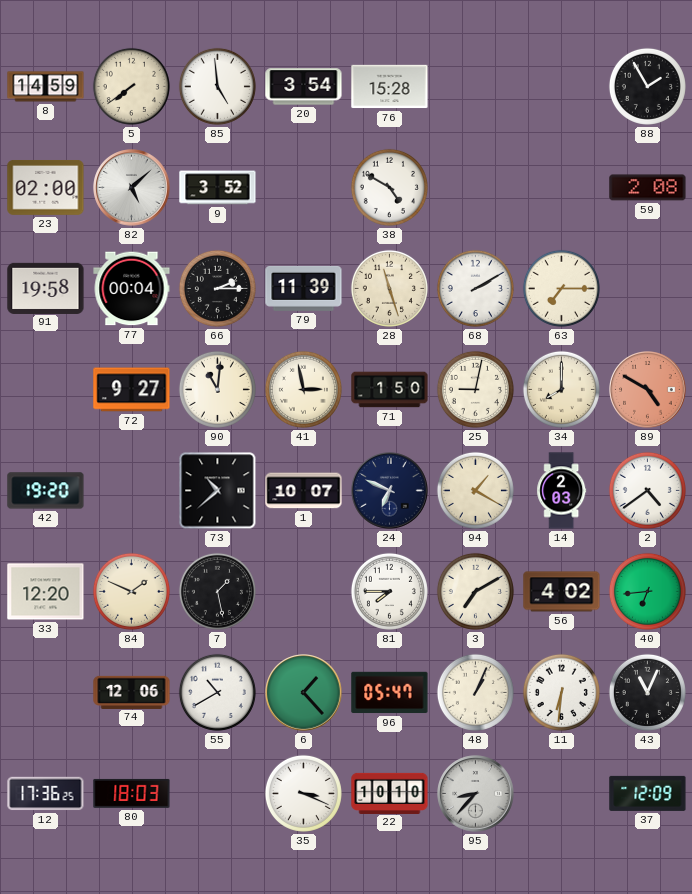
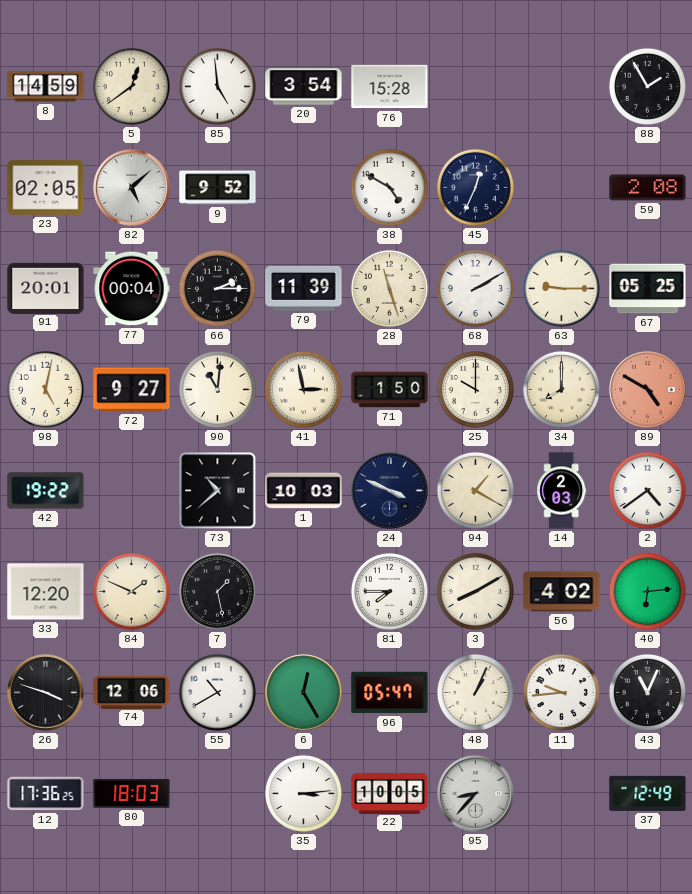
5: 7:39 -> 12:39 (131, 86)
23: 02:00 -> 02:05 (46, 187)
9: 3:52 -> 9:52 (218, 188)
45: none -> 12:34 (475, 187)
91: 19:58 -> 20:01 (46, 288)
63: 7:15 -> 9:15 (561, 288)
67: none -> 05:25 (648, 289)
98: none -> 5:02 (45, 389)
25: 9:02 -> 10:00 (475, 389)
42: 19:20 -> 19:22 (46, 491)
1: 10:07 -> 10:03 (304, 491)
24: 6:49 -> 3:49 (390, 491)
3: 7:10 -> 8:10 (475, 591)
40: 6:44 -> 6:14 (647, 591)
26: none -> 3:48 (46, 693)
6: 1:23 -> 12:25 (304, 693)
11: 6:31 -> 9:44 (561, 692)
35: 3:19 -> 3:14 (303, 793)
22: 10:10 -> 10:05 (390, 793)
37: 12:09 -> 12:49 (648, 793)
